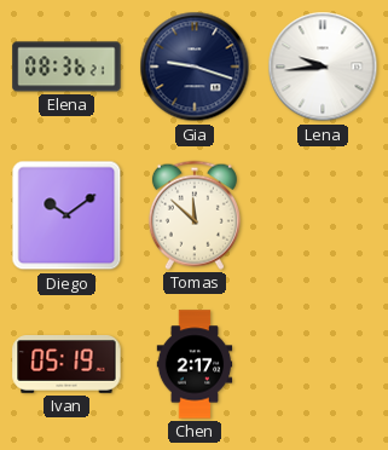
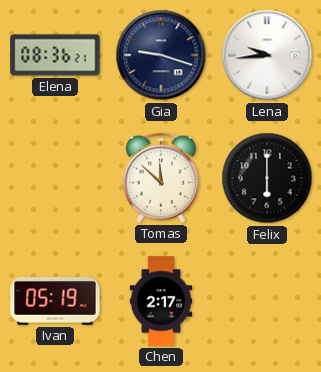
Diego: 10:09 -> none (66, 215)
Felix: none -> 6:00 (267, 178)
